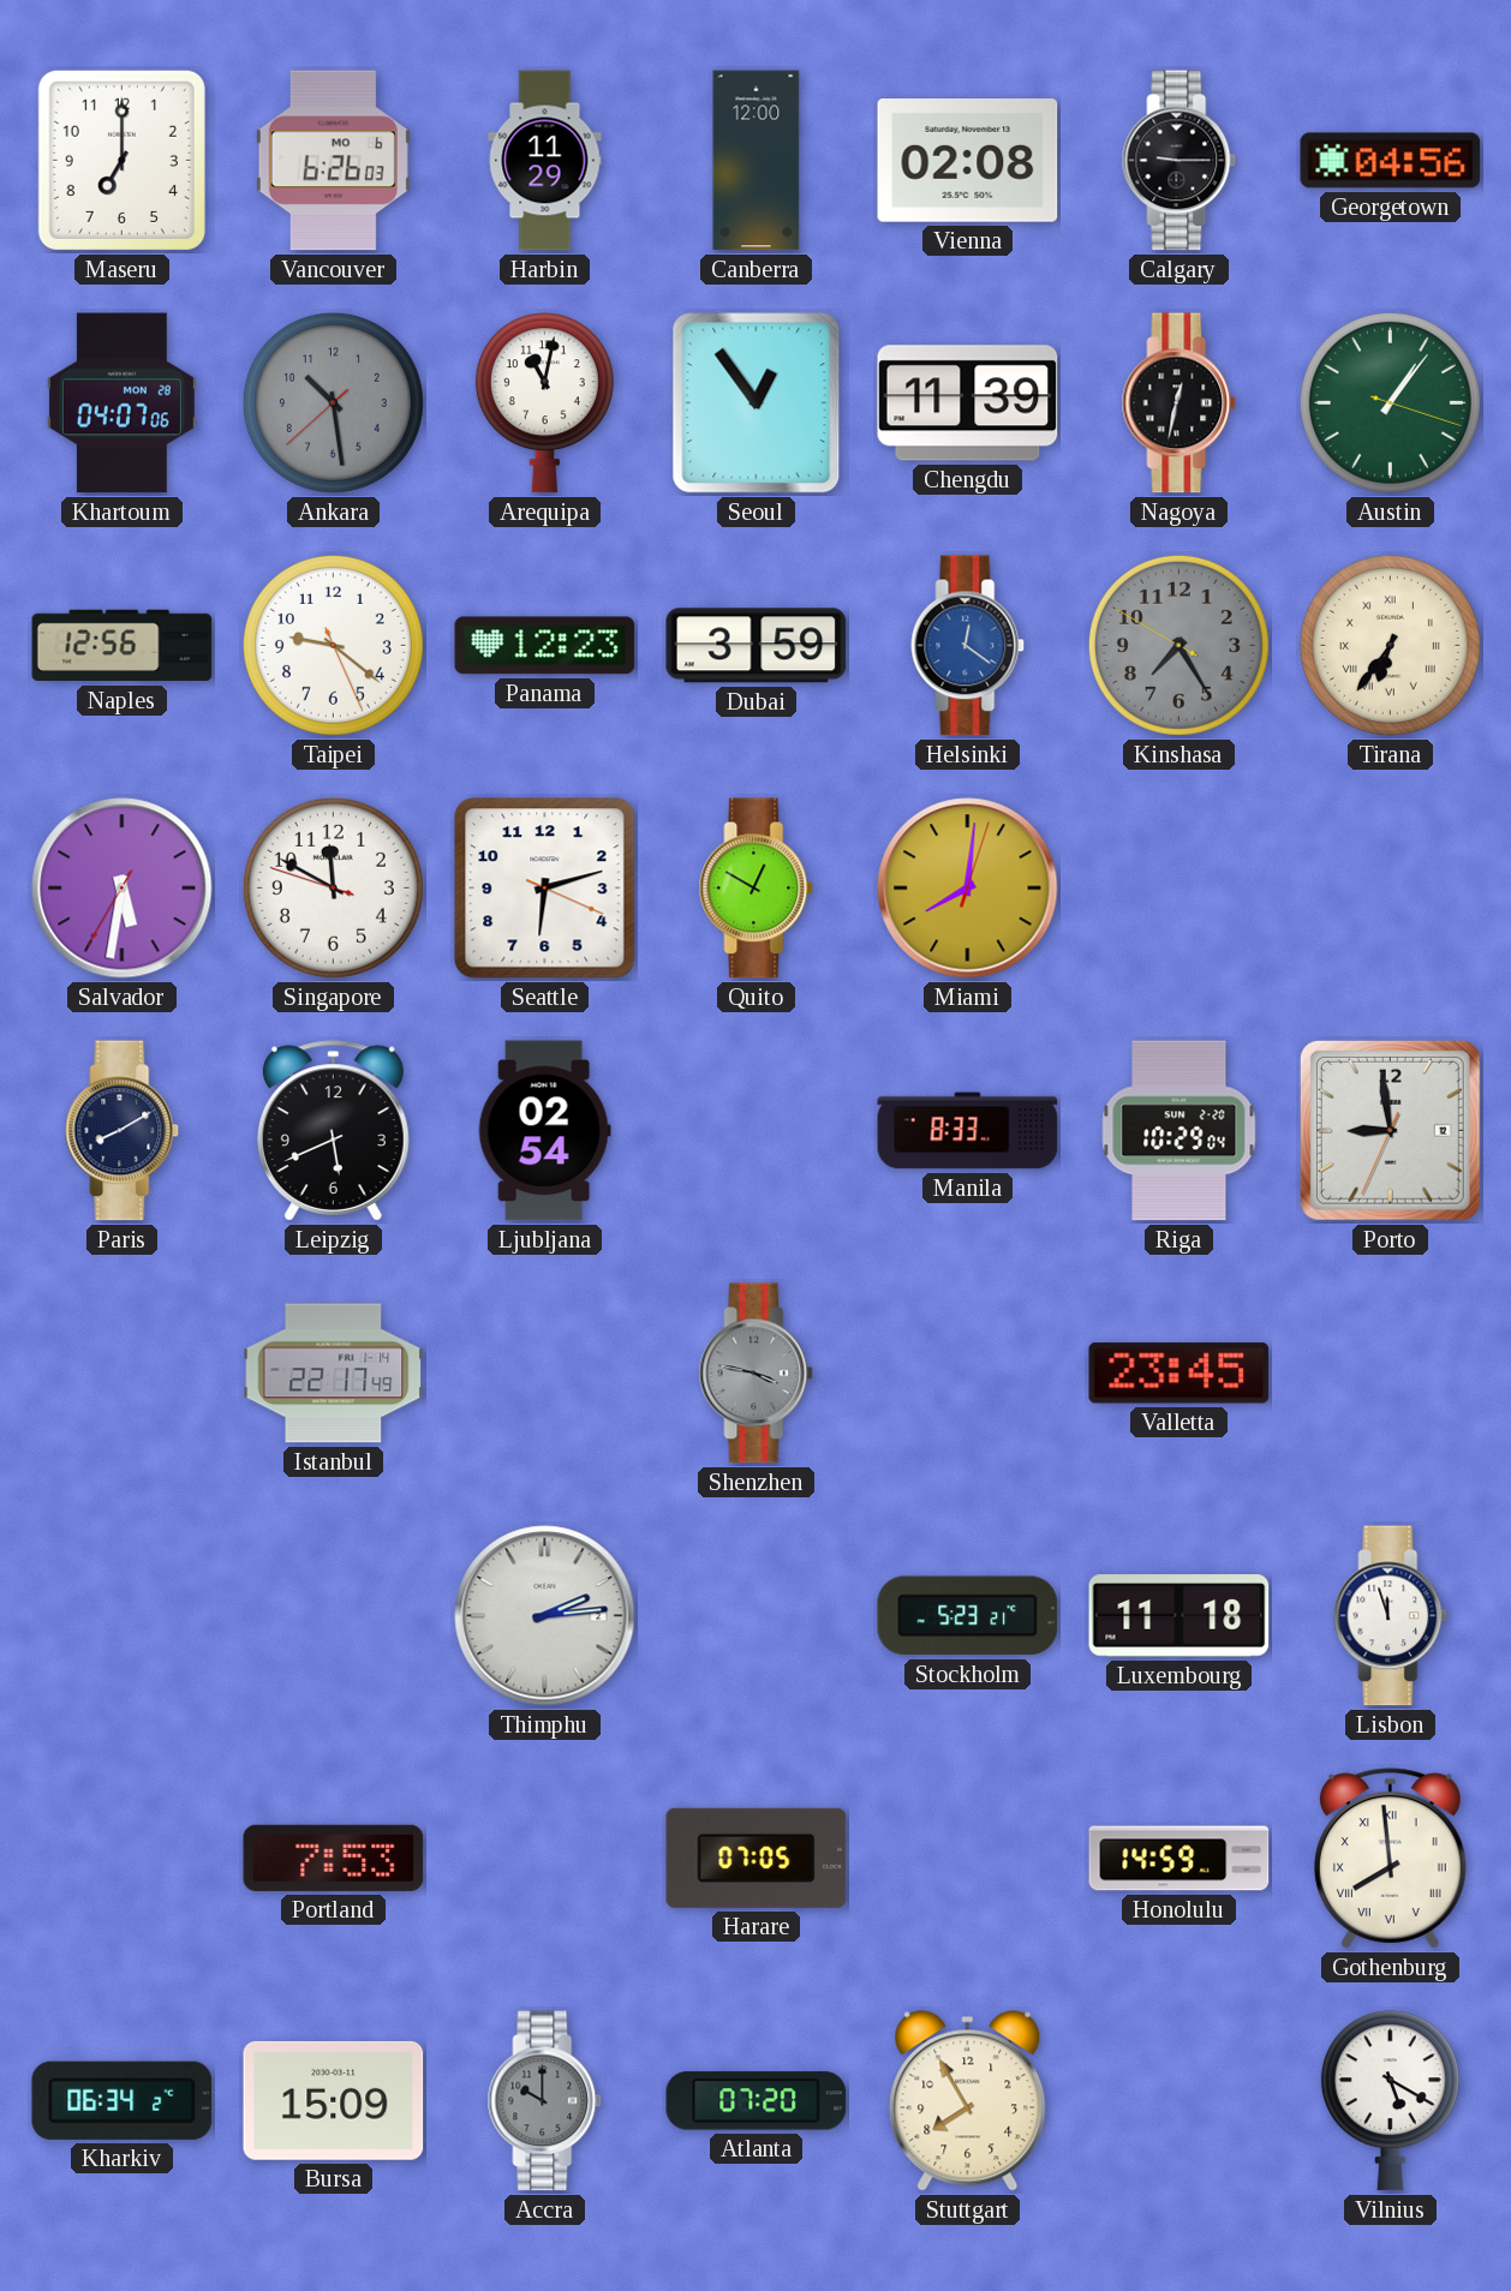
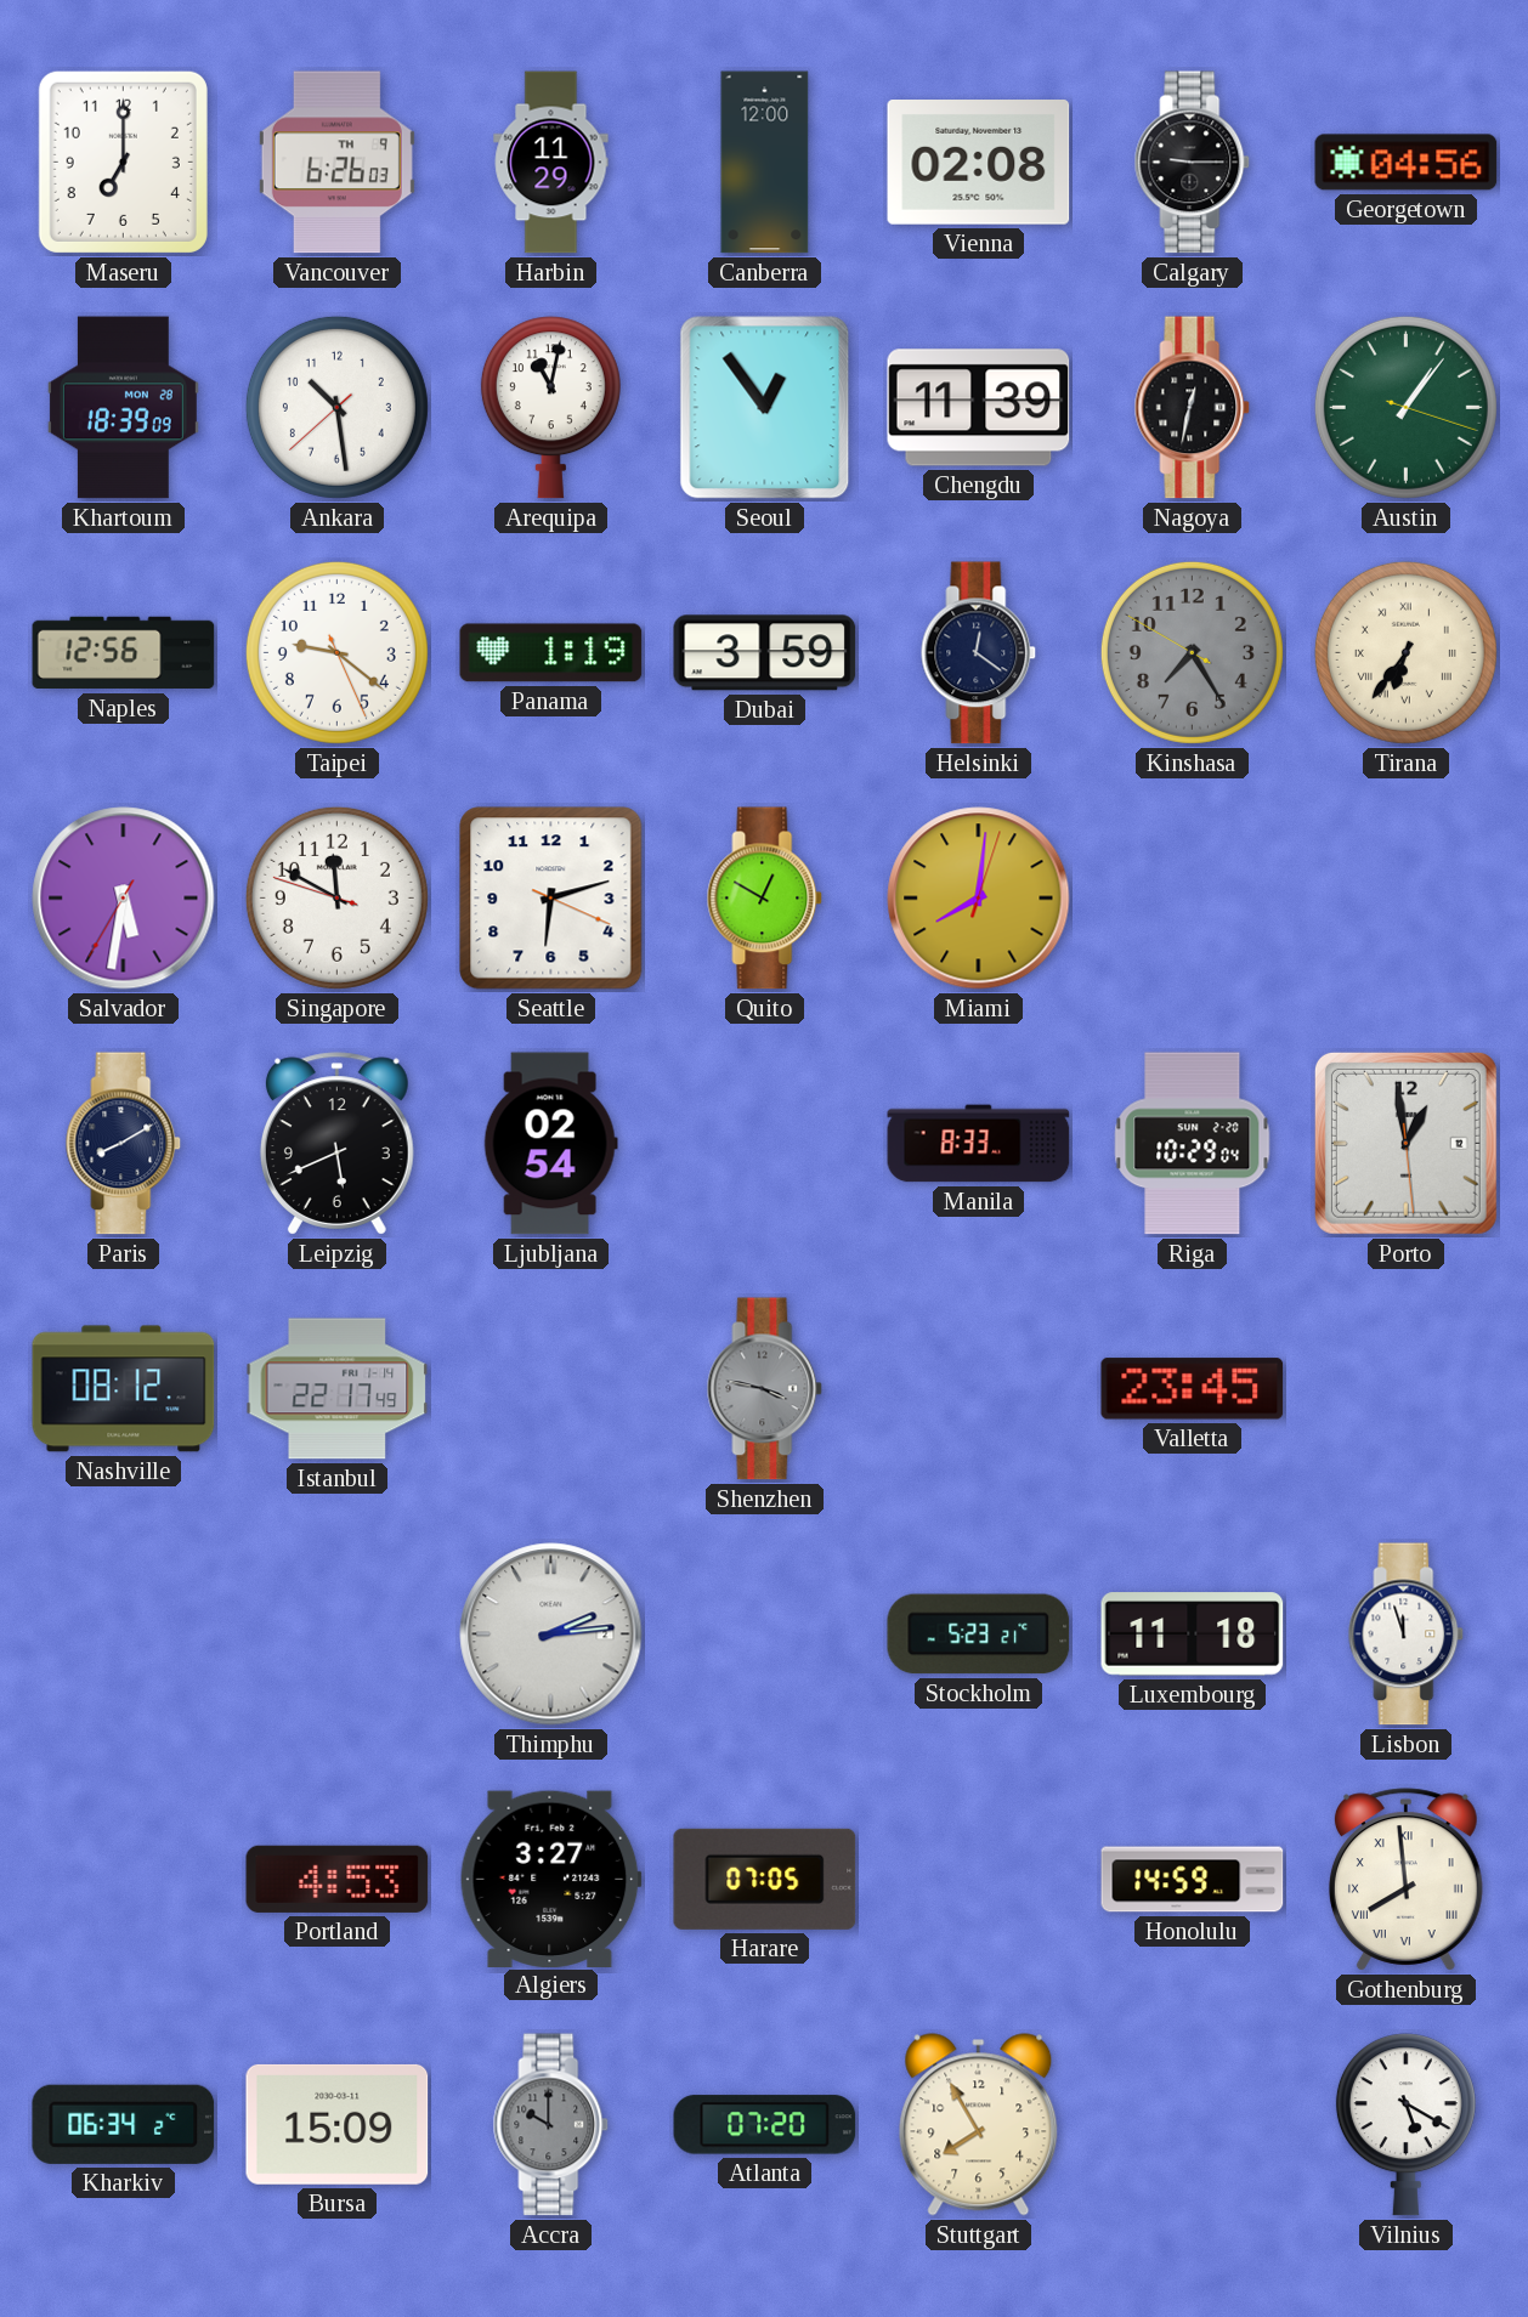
Vancouver date: MO 6 -> TH 9 (336, 163)
Khartoum: 04:07 -> 18:39 (123, 408)
Ankara dial: grey -> white (336, 407)
Panama: 12:23 -> 1:19 (551, 653)
Helsinki dial: blue -> navy (979, 653)
Porto: 8:58 -> 12:58 (1405, 1143)
Nashville: none -> 08:12 (124, 1389)
Portland: 7:53 -> 4:53 (338, 1879)
Algiers: none -> 3:27 (550, 1879)
